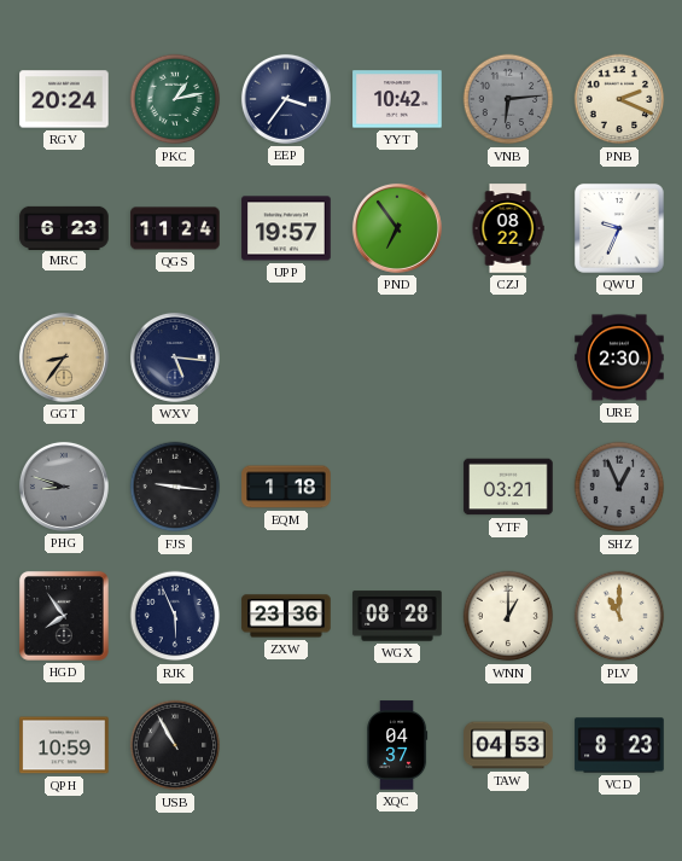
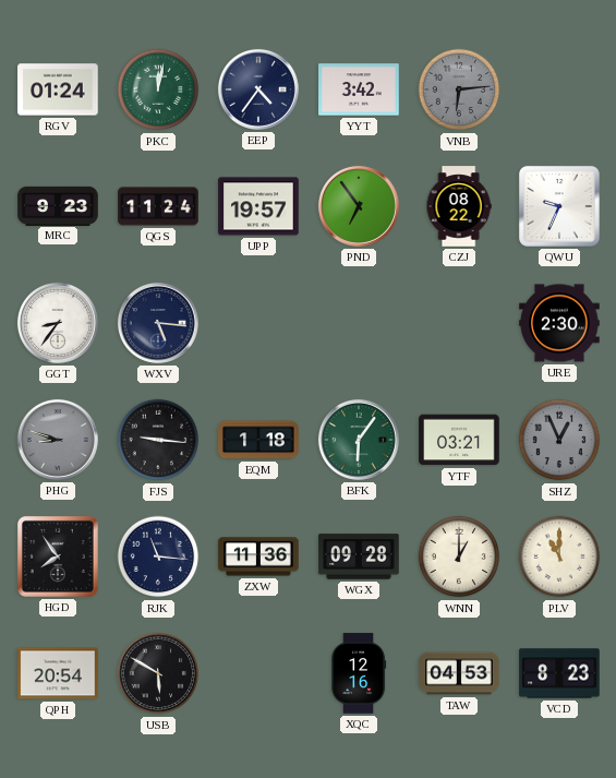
RGV: 20:24 -> 01:24 (58, 89)
PKC: 1:13 -> 12:02 (158, 89)
EEP: 3:36 -> 4:36 (258, 89)
YYT: 10:42 -> 3:42 (359, 89)
PNB: 2:19 -> none (619, 99)
MRC: 6:23 -> 9:23 (58, 205)
GGT dial: champagne -> white (58, 323)
BFK: none -> 6:06 (359, 440)
RJK: 5:56 -> 11:16 (158, 556)
ZXW: 23:36 -> 11:36 (258, 556)
WGX: 08:28 -> 09:28 (359, 556)
QPH: 10:59 -> 20:54 (58, 673)
USB: 10:55 -> 5:50 (158, 673)
XQC: 04:37 -> 12:16 (359, 673)
